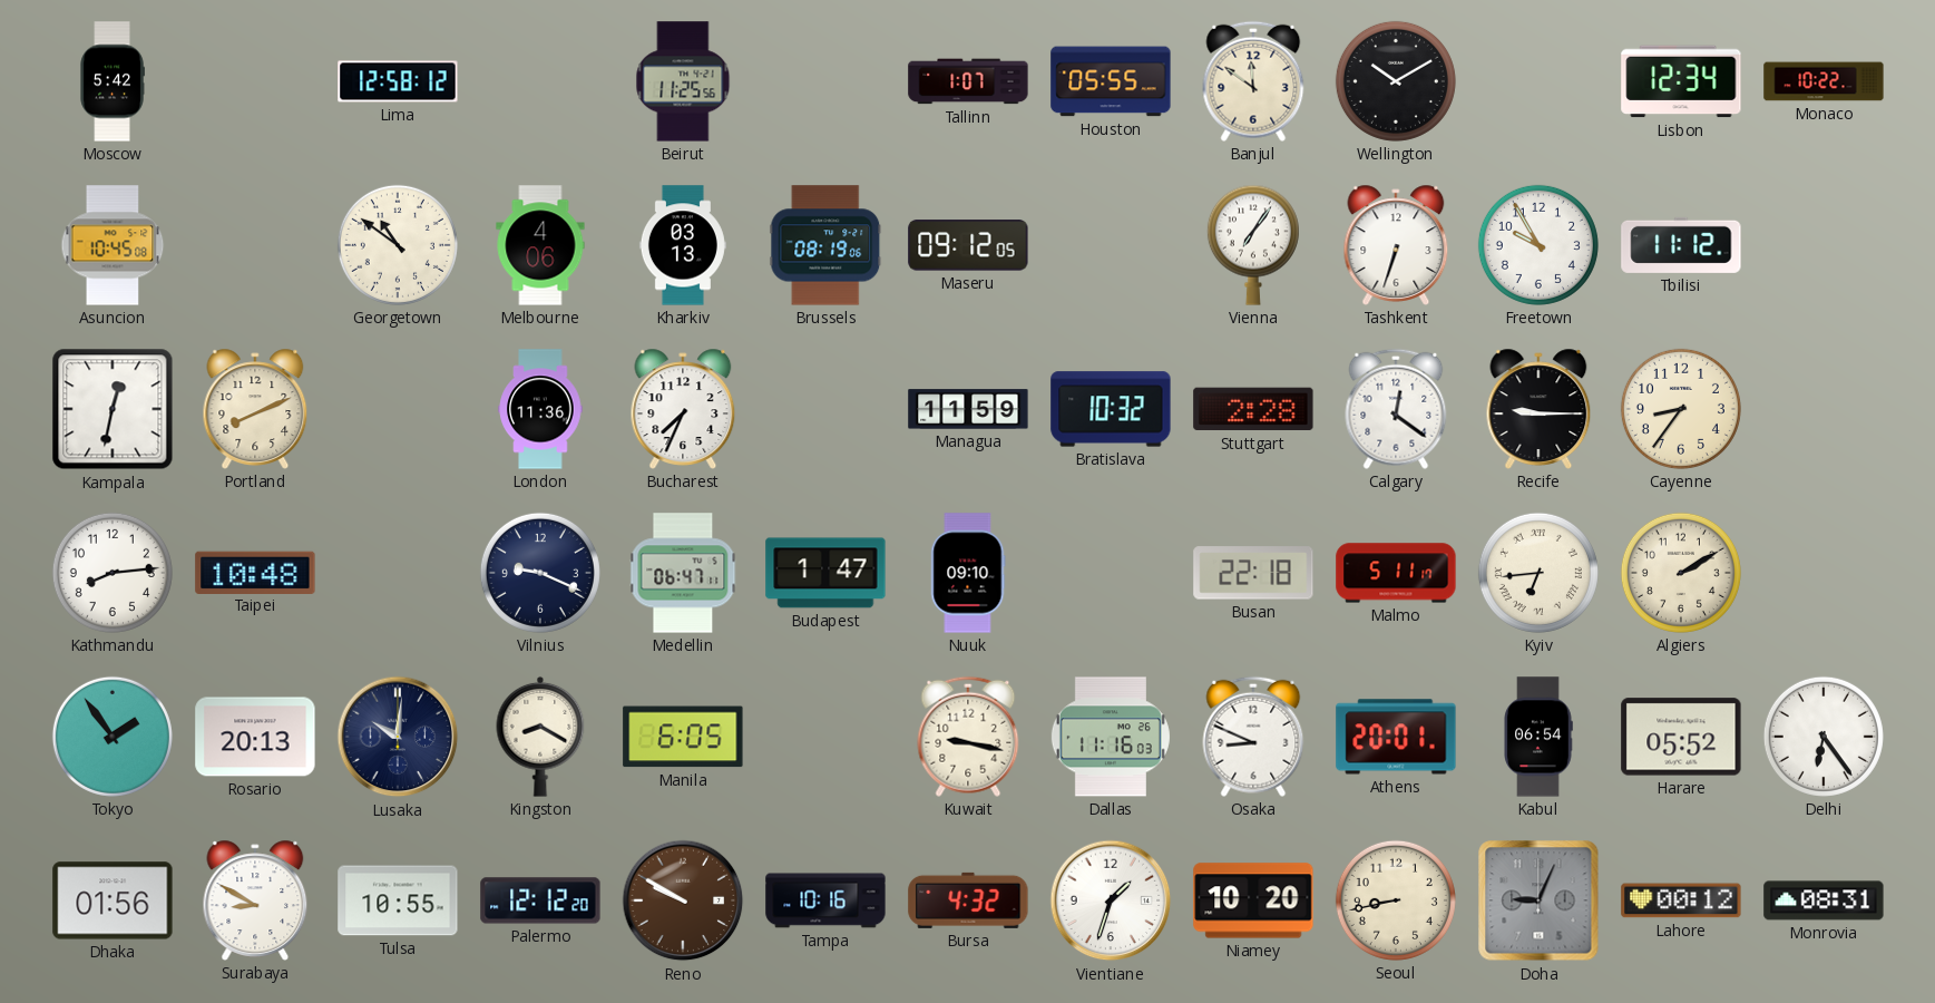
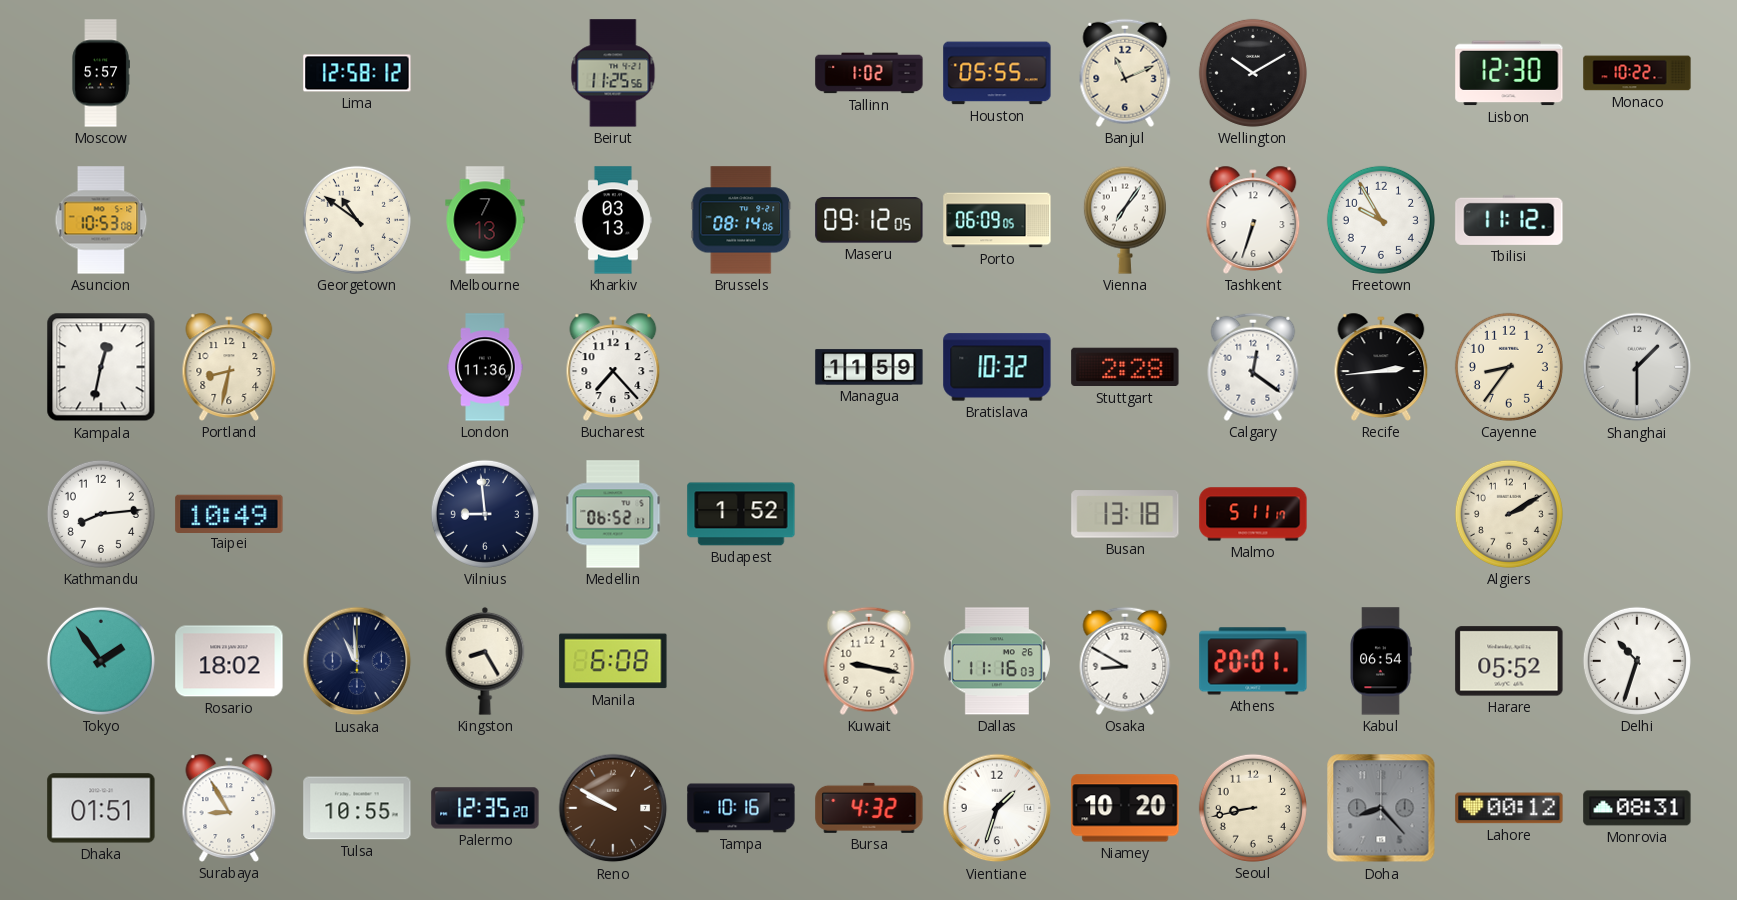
Moscow: 5:42 -> 5:57 (101, 73)
Tallinn: 1:07 -> 1:02 (869, 73)
Banjul: 11:51 -> 11:11 (1125, 73)
Lisbon: 12:34 -> 12:30 (1509, 73)
Asuncion: 10:45 -> 10:53 (101, 220)
Melbourne: 4:06 -> 7:13 (485, 220)
Brussels: 08:19 -> 08:14 (741, 220)
Porto: none -> 06:09 (997, 220)
Portland: 8:11 -> 8:32 (229, 367)
Bucharest: 7:34 -> 7:23 (613, 367)
Recife: 9:15 -> 2:44 (1381, 367)
Shanghai: none -> 1:30 (1637, 367)
Taipei: 10:48 -> 10:49 (229, 513)
Vilnius: 9:19 -> 8:59 (485, 514)
Medellin: 06:47 -> 06:52 (613, 514)
Budapest: 1:47 -> 1:52 (741, 514)
Nuuk: 09:10 -> none (968, 573)
Busan: 22:18 -> 13:18 (1125, 514)
Kyiv: 6:44 -> none (1538, 573)
Rosario: 20:13 -> 18:02 (229, 661)
Lusaka: 10:01 -> 10:59 (357, 661)
Kingston: 8:20 -> 8:25 (485, 661)
Manila: 6:05 -> 6:08 (613, 661)
Osaka: 8:49 -> 8:50 (1125, 661)
Delhi: 6:24 -> 10:33 (1637, 661)
Dhaka: 01:56 -> 01:51 (101, 808)
Surabaya: 8:50 -> 8:55 (229, 808)
Palermo: 12:12 -> 12:35 (485, 808)
Doha: 9:04 -> 8:23 (1381, 808)
